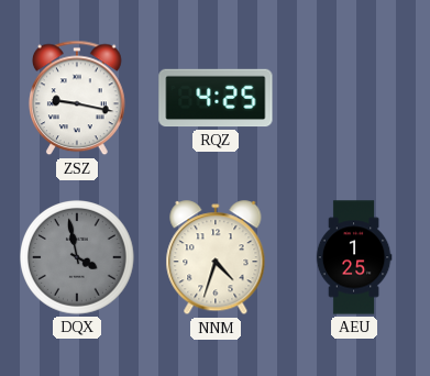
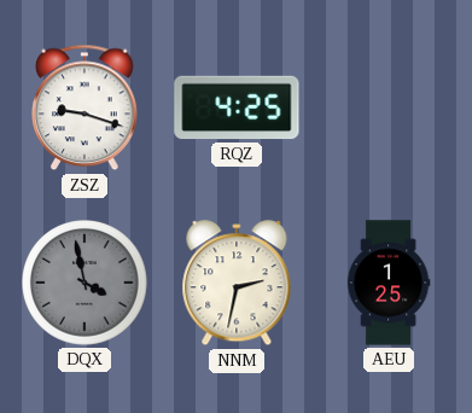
ZSZ: 9:17 -> 9:18 (86, 107)
NNM: 4:33 -> 2:32 (237, 284)
